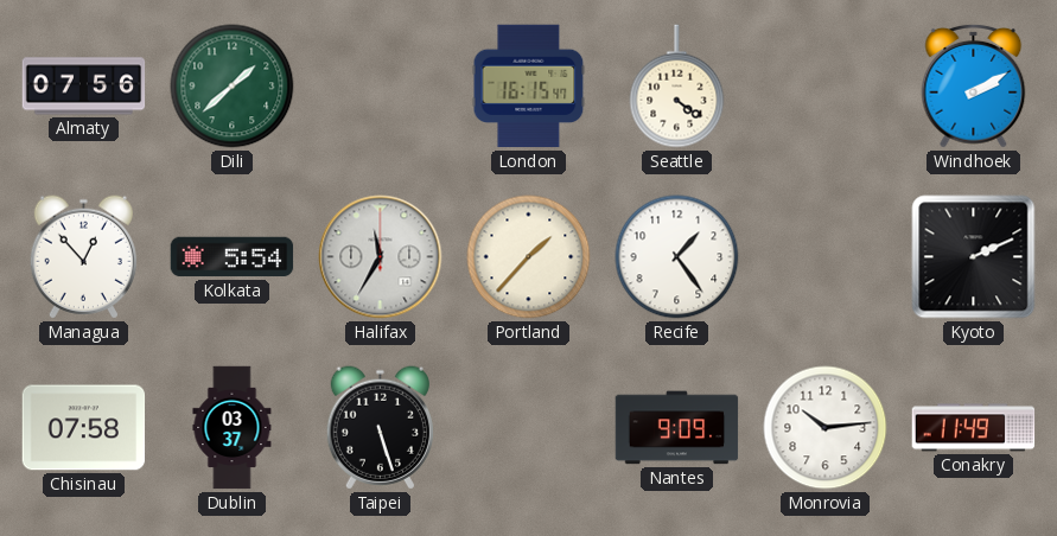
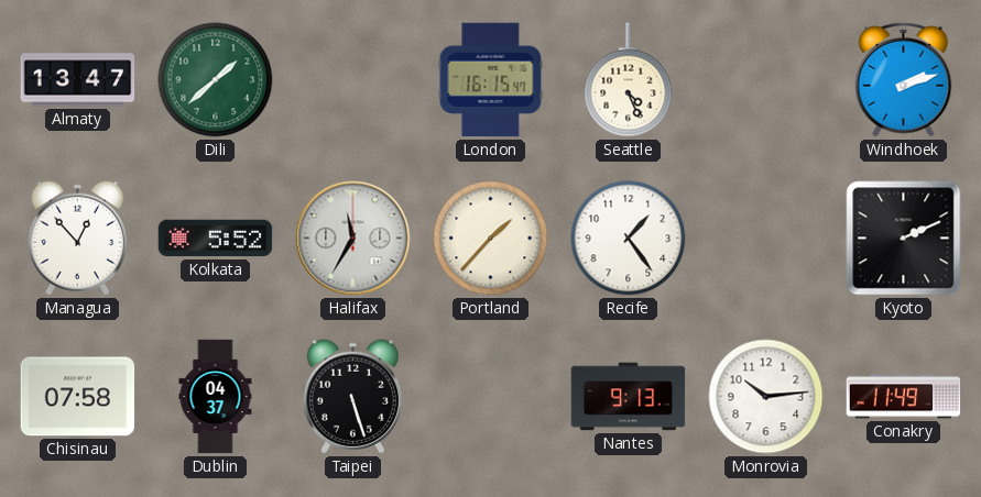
Almaty: 07:56 -> 13:47 (78, 80)
Seattle: 4:21 -> 4:26 (629, 80)
Windhoek: 2:10 -> 2:12 (904, 79)
Kolkata: 5:54 -> 5:52 (216, 239)
Dublin: 03:37 -> 04:37 (216, 397)
Nantes: 9:09 -> 9:13 (629, 397)
